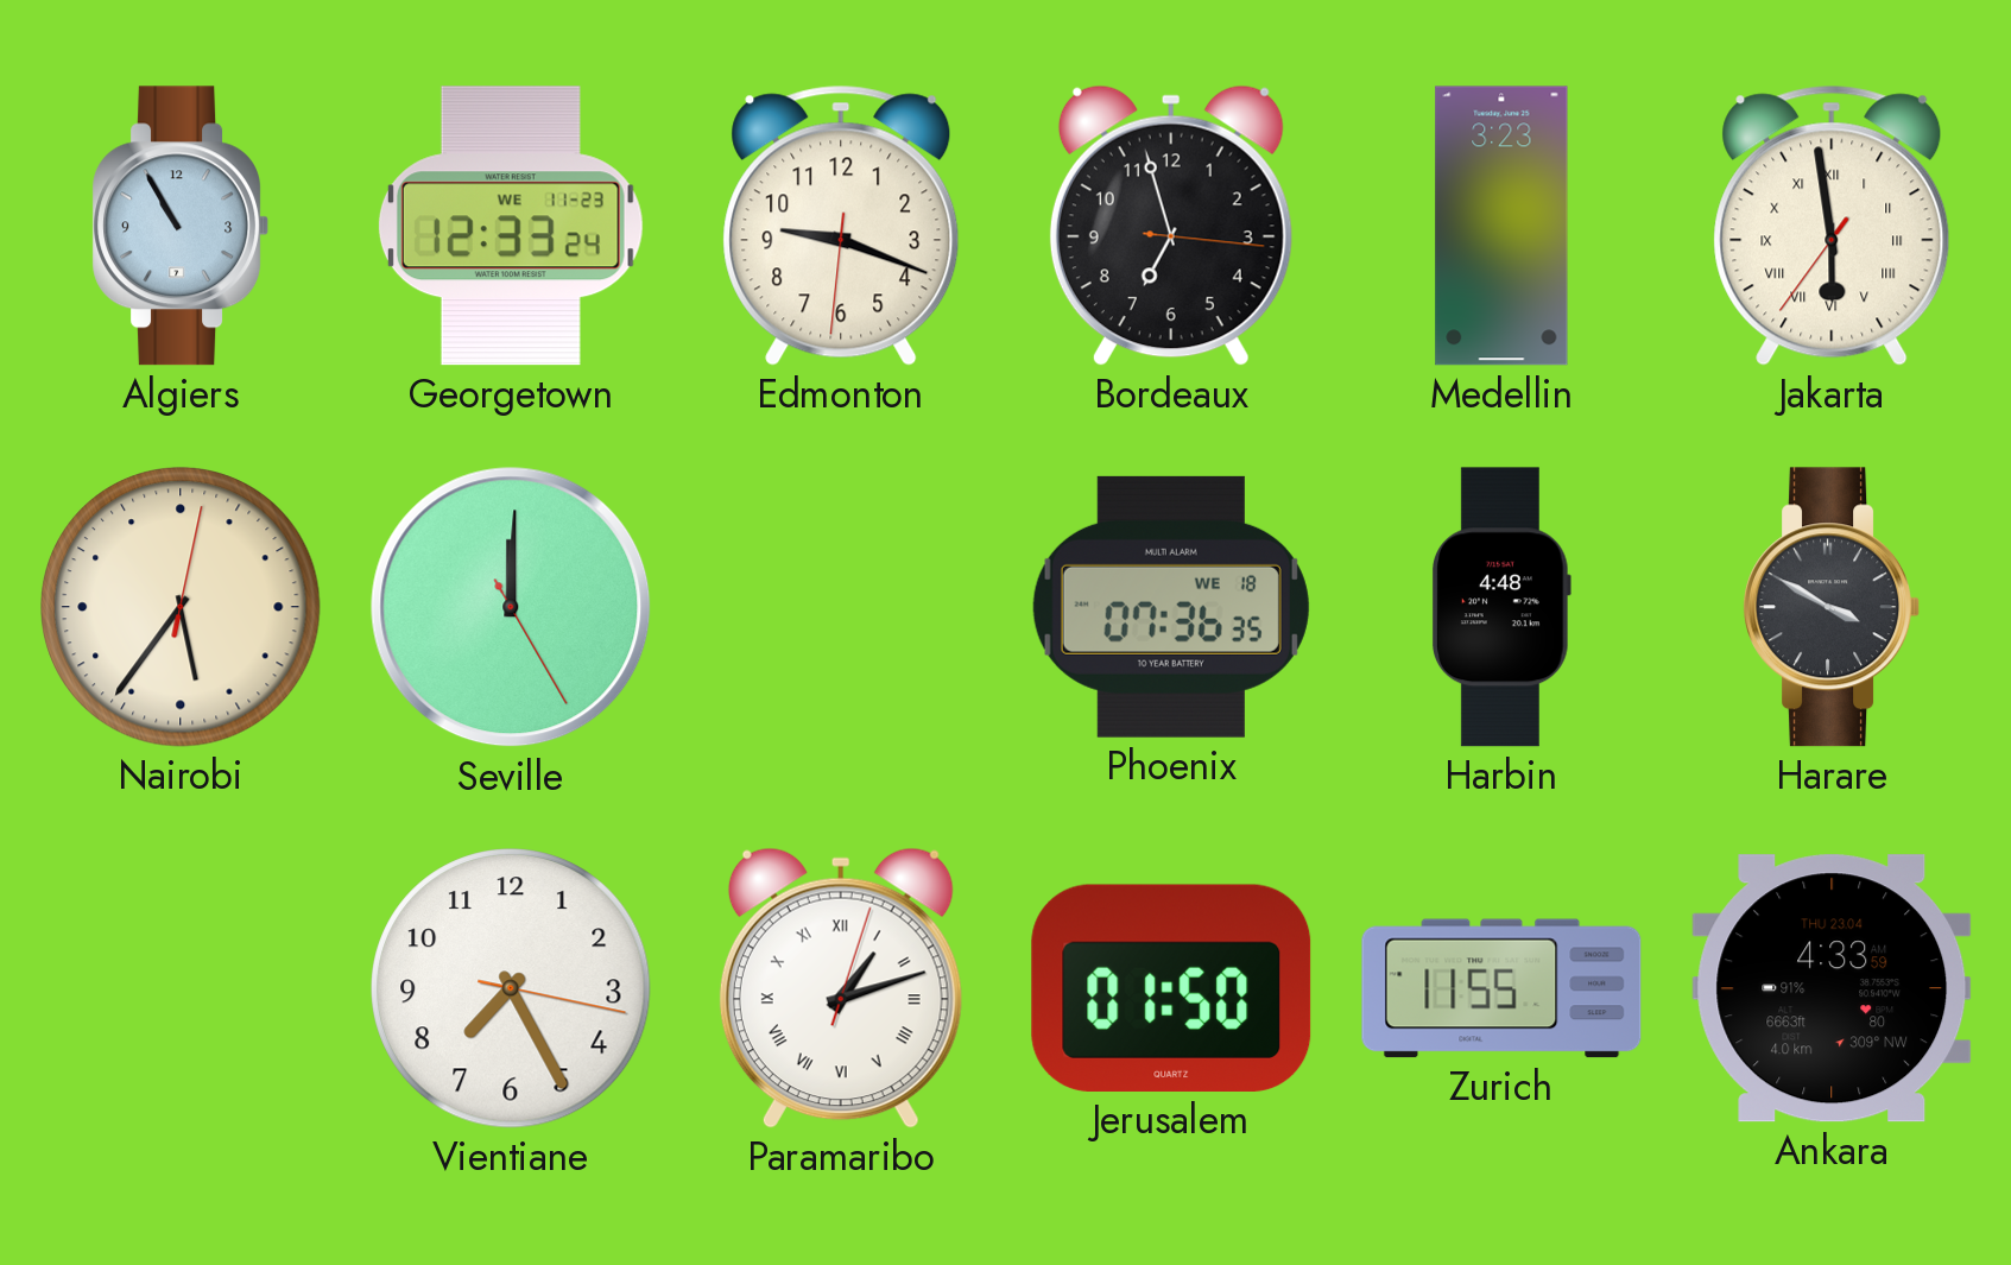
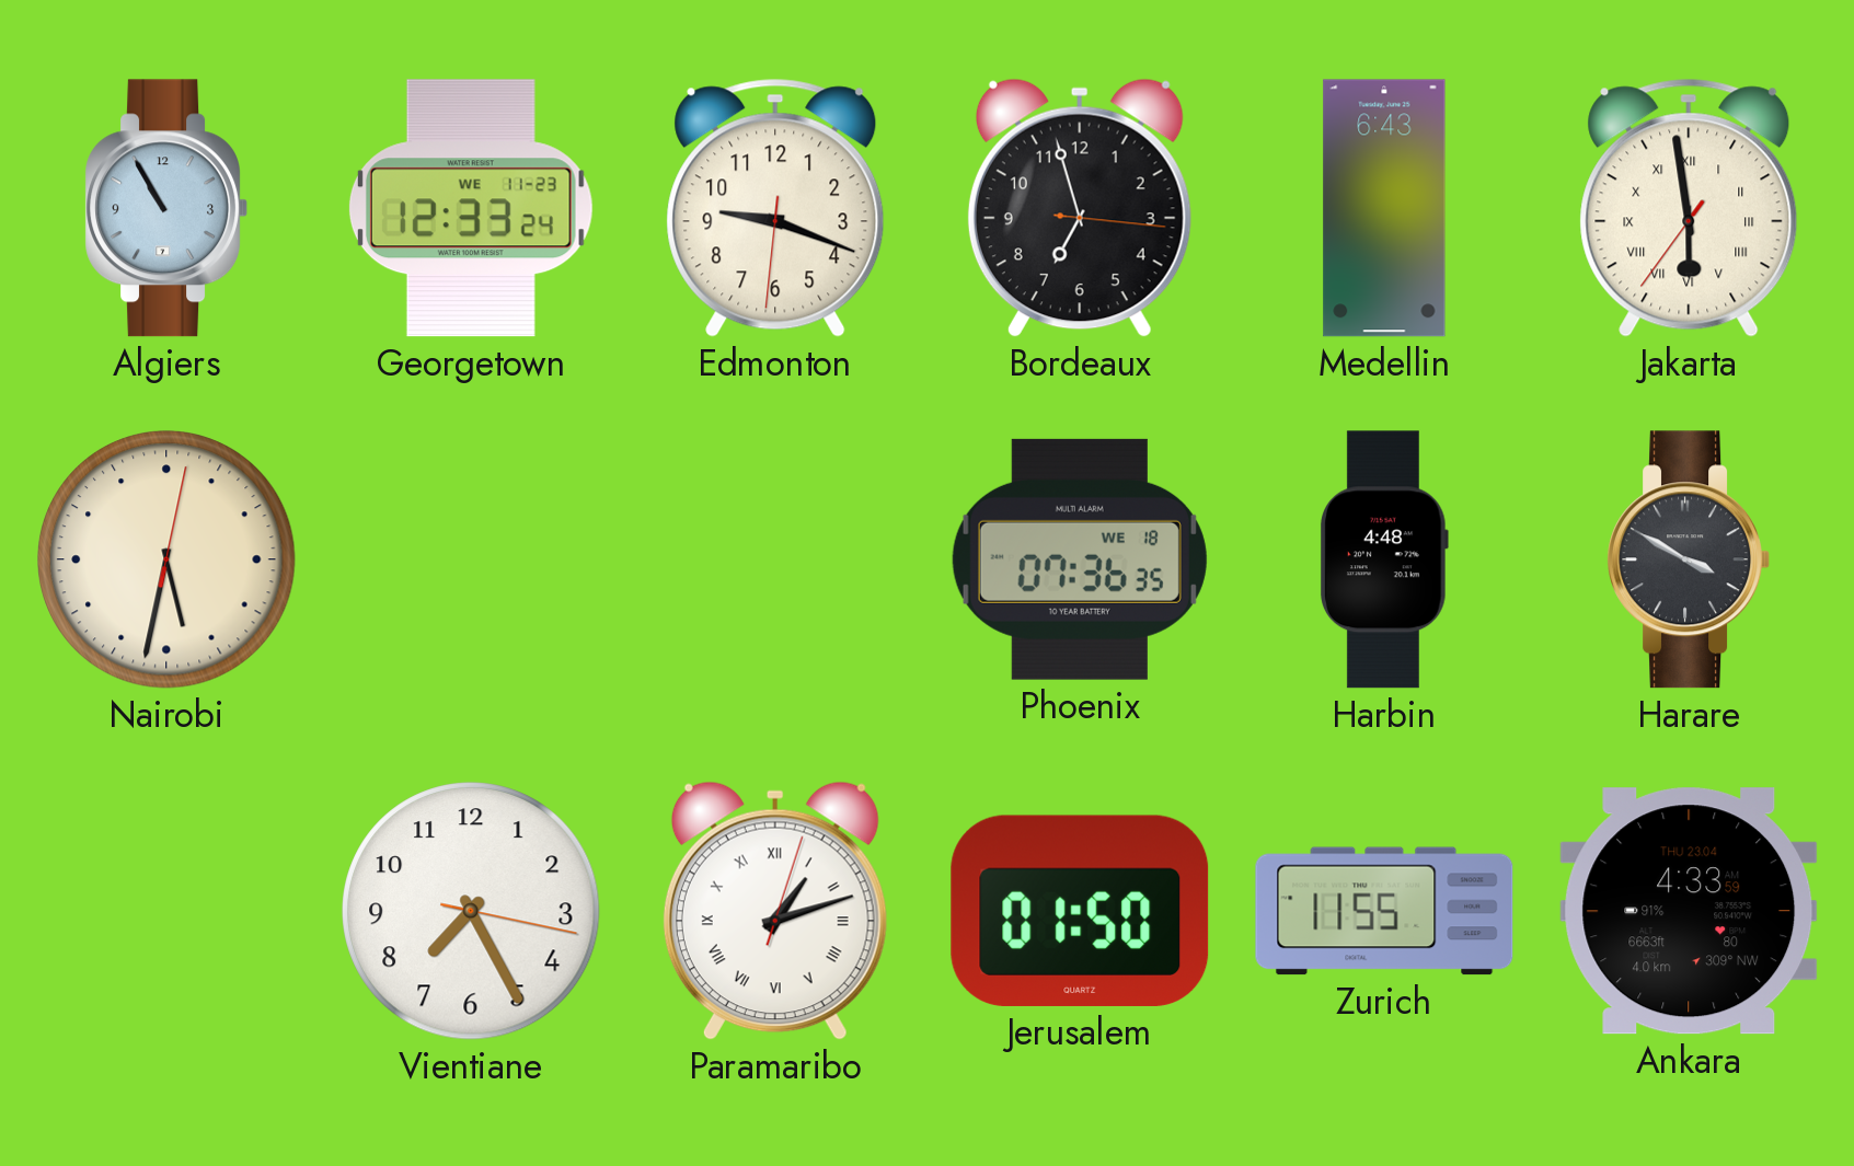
Medellin: 3:23 -> 6:43 (1384, 208)
Nairobi: 5:36 -> 5:32 (166, 559)
Seville: 12:00 -> none (511, 607)
